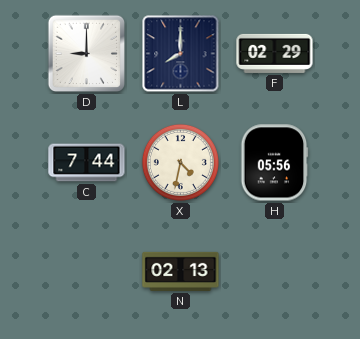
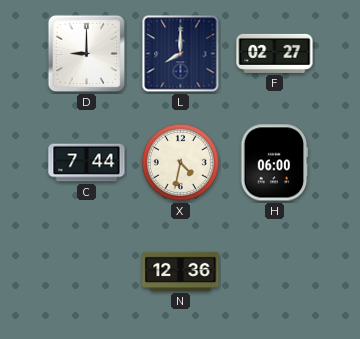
F: 02:29 -> 02:27 (275, 53)
H: 05:56 -> 06:00 (274, 163)
N: 02:13 -> 12:36 (181, 271)
